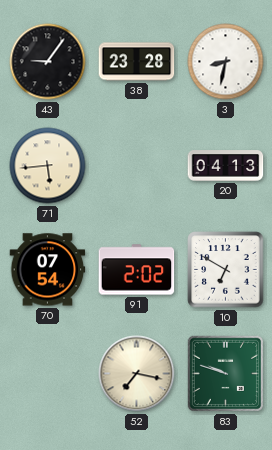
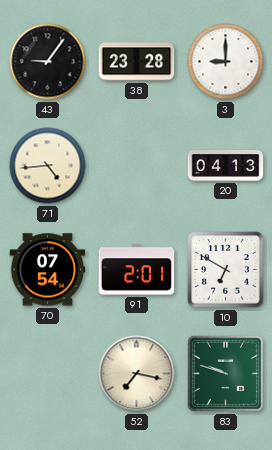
3: 8:32 -> 9:00 (226, 62)
71: 5:44 -> 4:44 (48, 166)
91: 2:02 -> 2:01 (137, 270)
